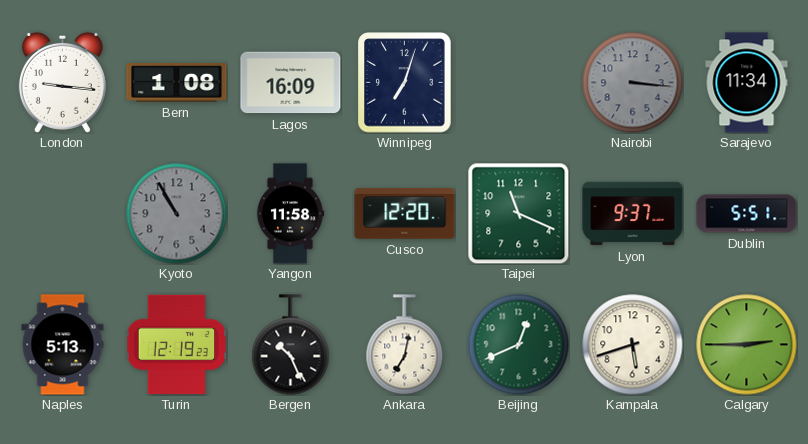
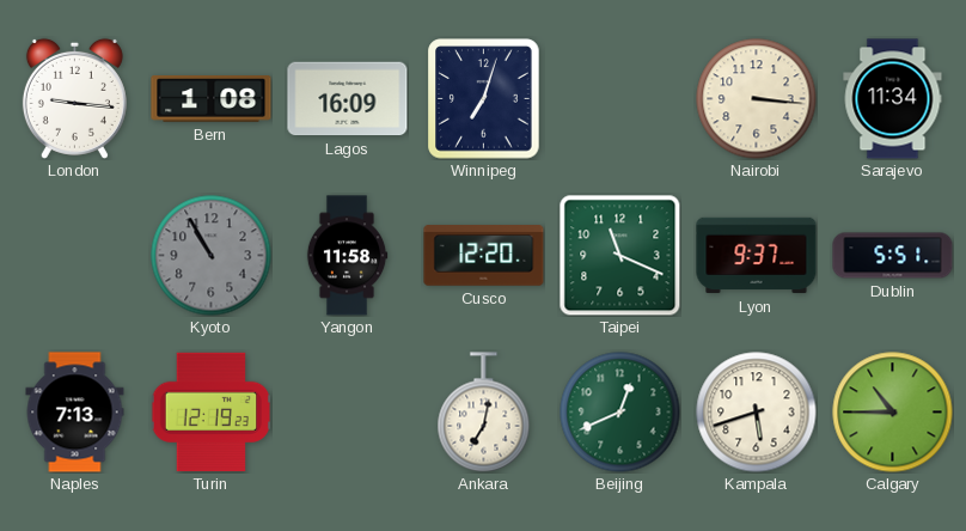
Nairobi dial: grey -> cream (757, 99)
Naples: 5:13 -> 7:13 (75, 413)
Bergen: 10:26 -> none (291, 345)
Calgary: 2:45 -> 10:45 (893, 413)
